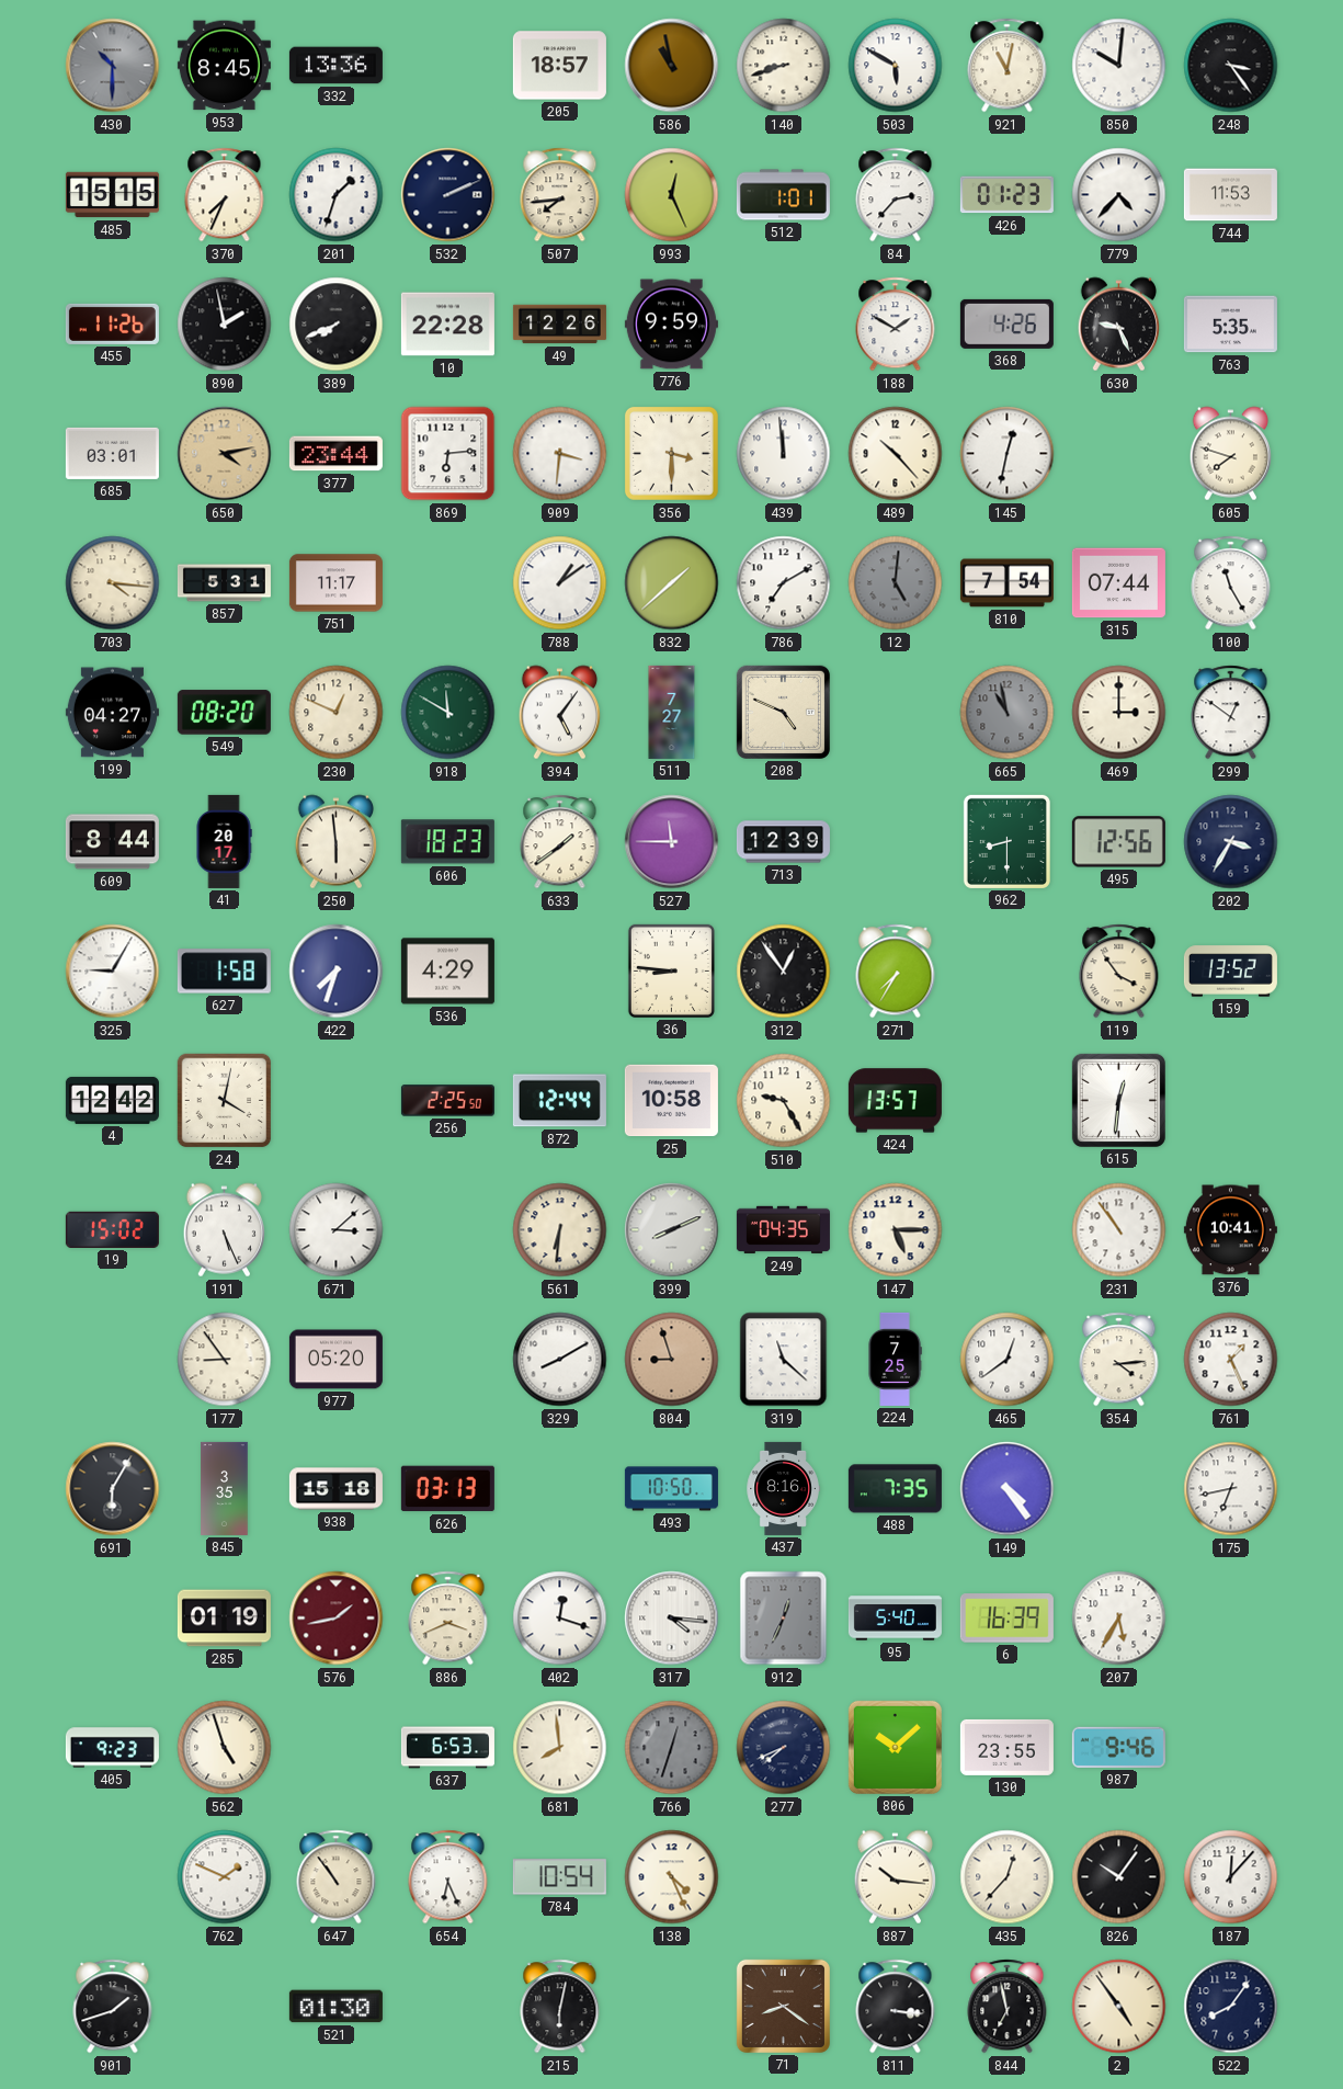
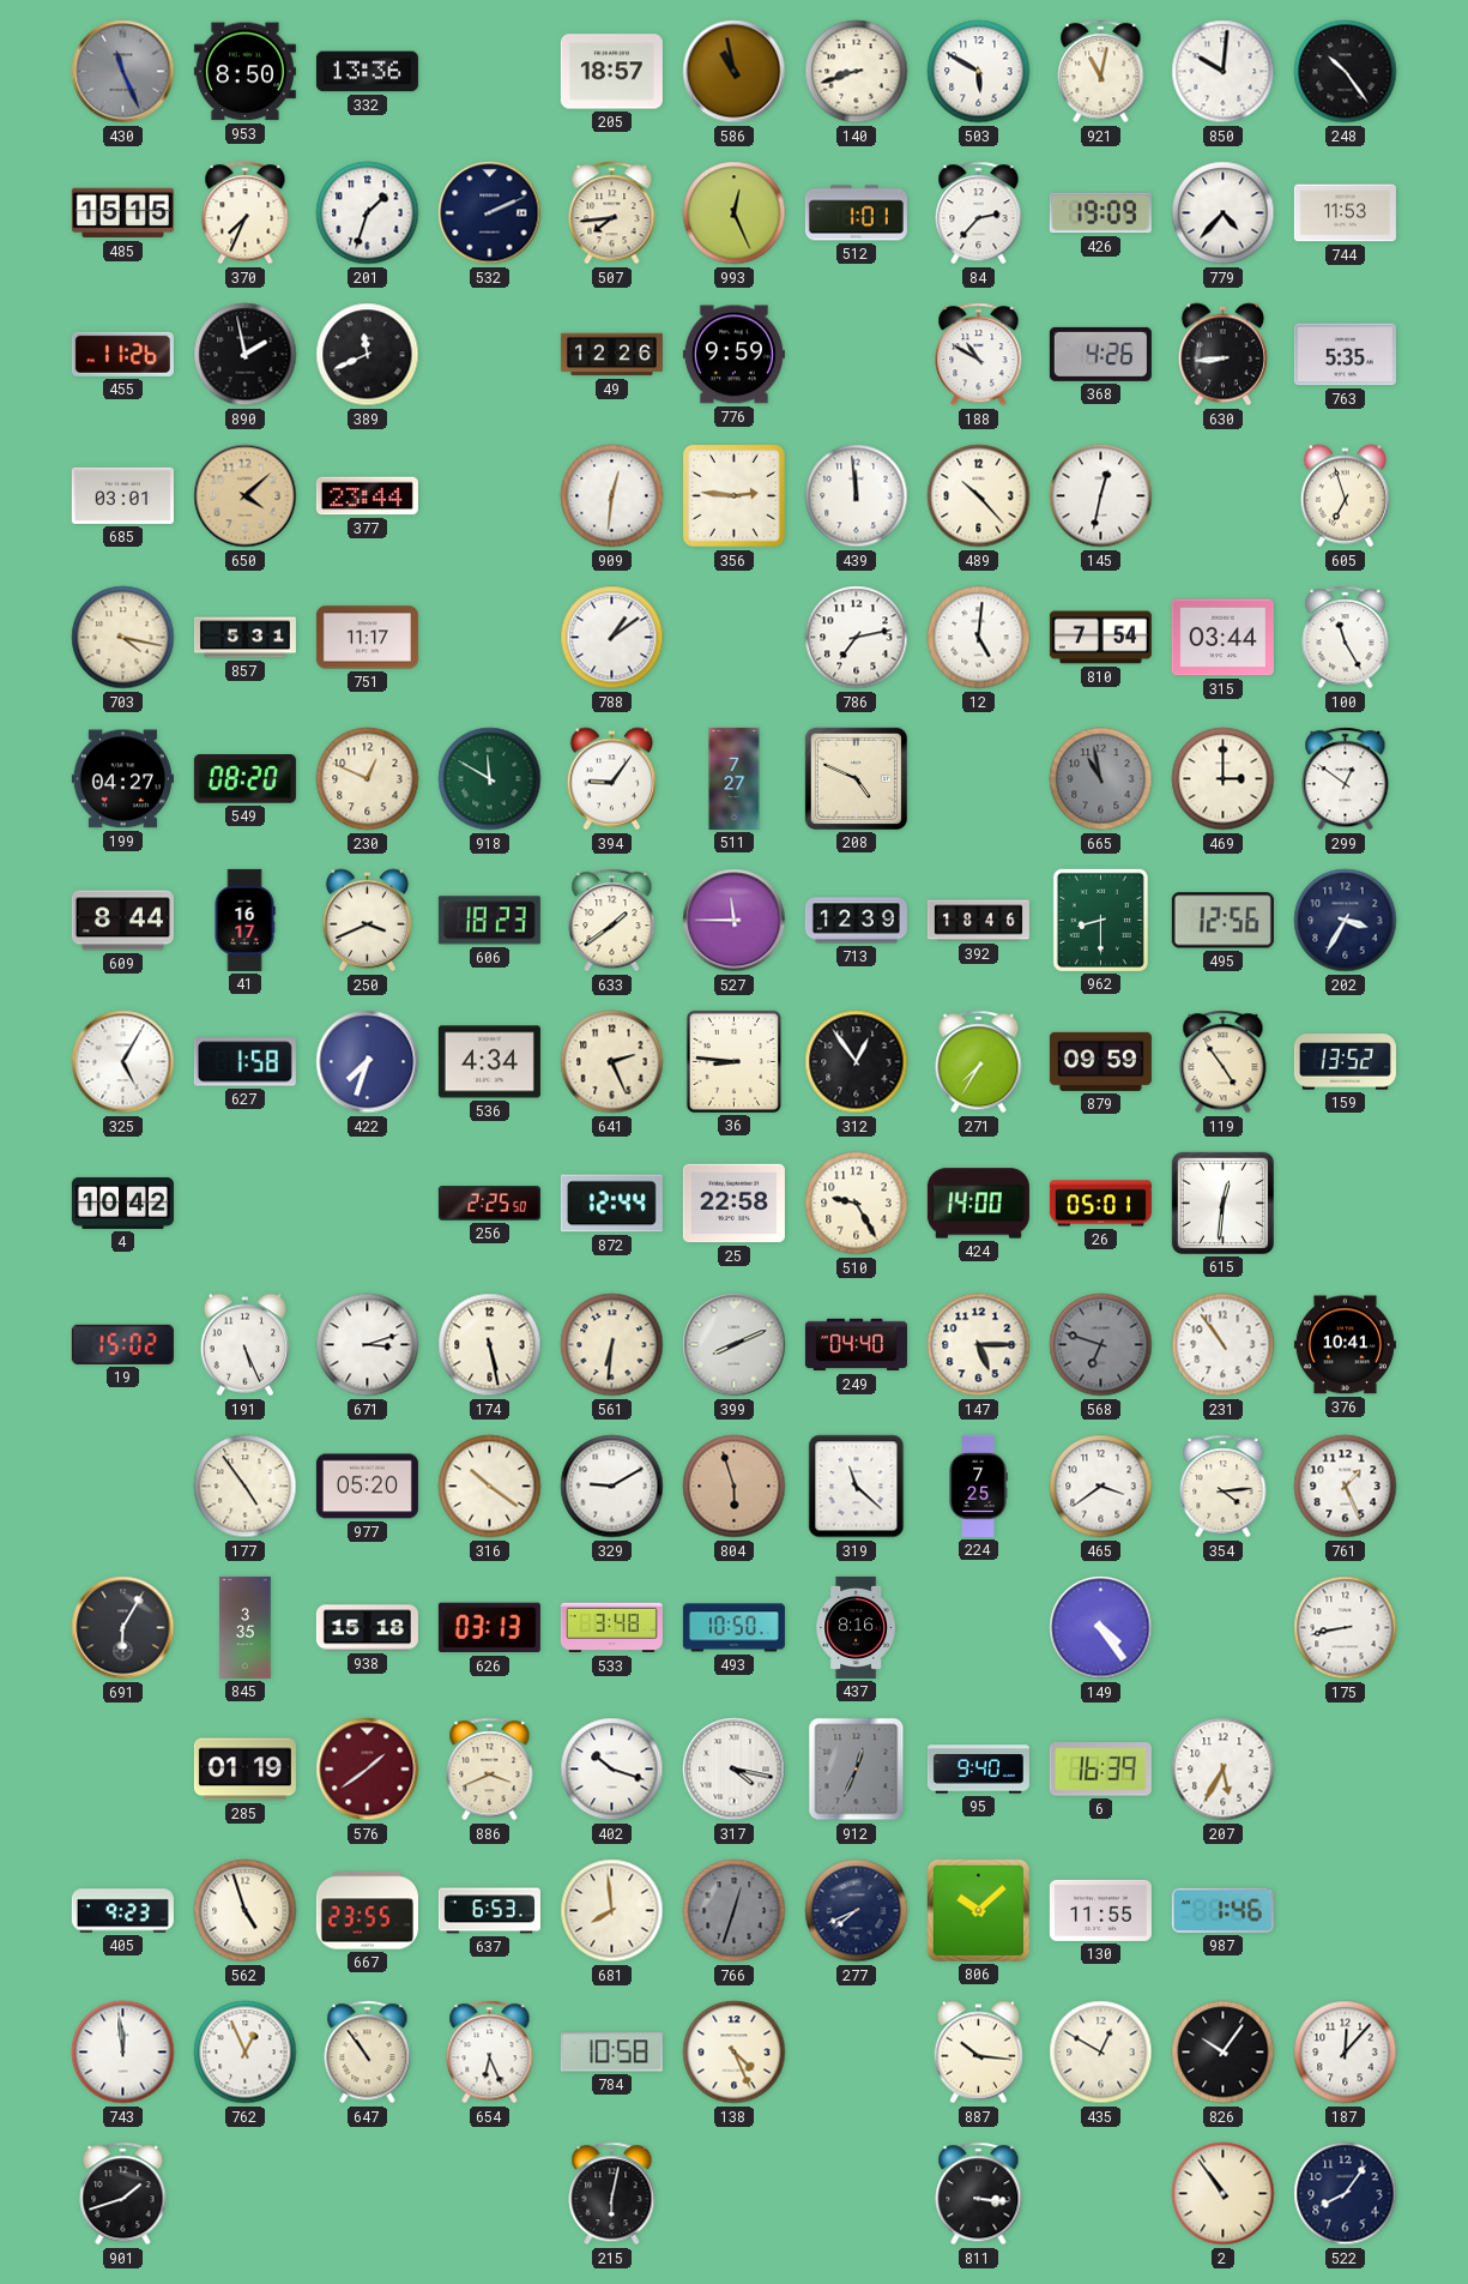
430: 10:30 -> 11:26 (123, 72)
953: 8:45 -> 8:50 (244, 72)
248: 3:24 -> 10:24 (1346, 72)
426: 01:23 -> 19:09 (1100, 213)
389: 7:41 -> 11:41 (368, 355)
10: 22:28 -> none (447, 325)
188: 1:50 -> 10:50 (979, 355)
630: 9:26 -> 8:44 (1222, 355)
650: 4:13 -> 4:08 (246, 496)
869: 6:14 -> none (448, 454)
909: 3:31 -> 12:31 (612, 496)
356: 3:30 -> 2:46 (733, 495)
605: 7:48 -> 6:57 (1345, 496)
703: 4:16 -> 4:17 (123, 638)
832: 1:38 -> none (672, 583)
786: 7:10 -> 7:13 (857, 638)
12 dial: grey -> white (979, 638)
315: 07:44 -> 03:44 (1222, 638)
394: 5:06 -> 9:06 (611, 779)
41: 20:17 -> 16:17 (244, 920)
250: 5:59 -> 3:41 (367, 921)
392: none -> 18:46 (978, 921)
325: 9:05 -> 5:05 (123, 1062)
536: 4:29 -> 4:34 (489, 1062)
641: none -> 2:26 (612, 1062)
879: none -> 09:59 (1100, 1061)
119: 3:54 -> 4:54 (1224, 1062)
4: 12:42 -> 10:42 (122, 1203)
24: 4:02 -> none (225, 1101)
25: 10:58 -> 22:58 (733, 1204)
424: 13:57 -> 14:00 (978, 1204)
26: none -> 05:01 (1100, 1204)
671: 3:08 -> 3:12 (368, 1345)
174: none -> 5:28 (490, 1345)
249: 04:35 -> 04:40 (856, 1345)
568: none -> 6:48 (1101, 1345)
177: 8:54 -> 4:54 (246, 1487)
316: none -> 10:21 (490, 1487)
329: 8:10 -> 9:10 (612, 1487)
804: 8:57 -> 5:57 (735, 1487)
465: 12:39 -> 3:39 (1101, 1487)
533: none -> 3:48 (611, 1628)
488: 7:35 -> none (895, 1489)
175: 6:43 -> 8:43 (1346, 1628)
576: 1:43 -> 1:39 (368, 1770)
402: 12:18 -> 10:18 (612, 1770)
317: 4:16 -> 4:17 (735, 1770)
95: 5:40 -> 9:40 (978, 1770)
667: none -> 23:55 (367, 1911)
130: 23:55 -> 11:55 (1100, 1910)
987: 9:46 -> 1:46 (1222, 1910)
743: none -> 11:59 (123, 2053)
762: 1:49 -> 12:56 (246, 2053)
784: 10:54 -> 10:58 (611, 2053)
435: 12:37 -> 12:50 (1101, 2053)
521: 01:30 -> none (335, 2007)
71: 8:21 -> none (783, 2006)
844: 6:58 -> none (1008, 2007)
2: 4:54 -> 10:54 (1224, 2194)
